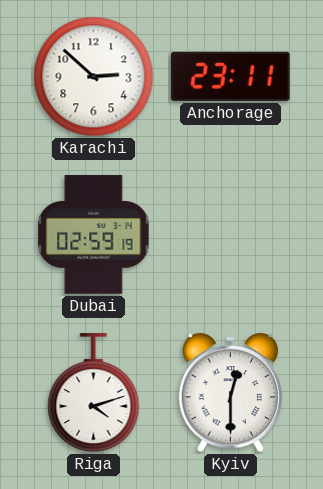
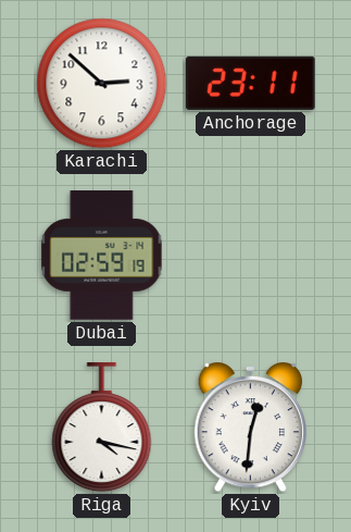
Riga: 4:12 -> 4:17 (102, 428)
Kyiv: 12:30 -> 12:31 (250, 429)
